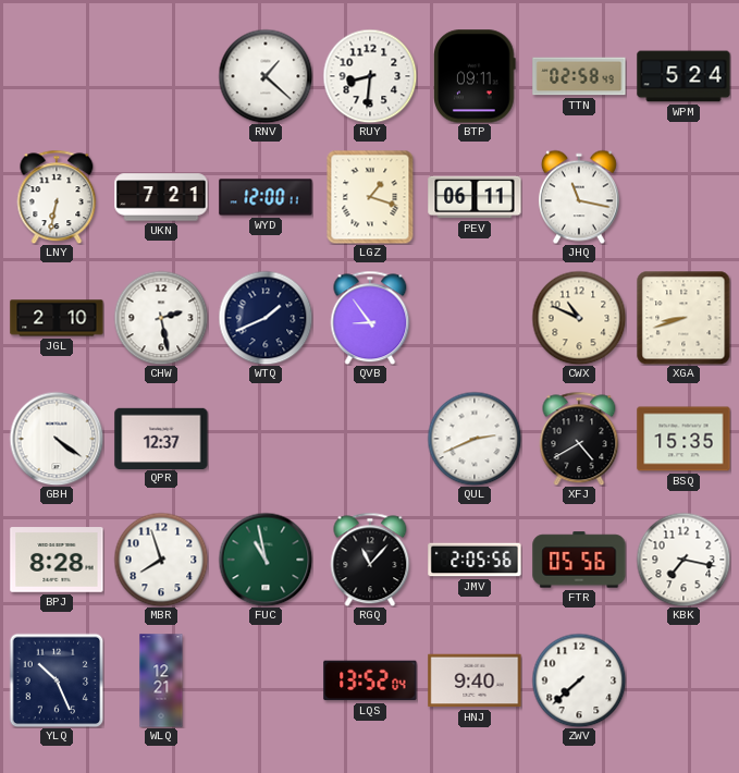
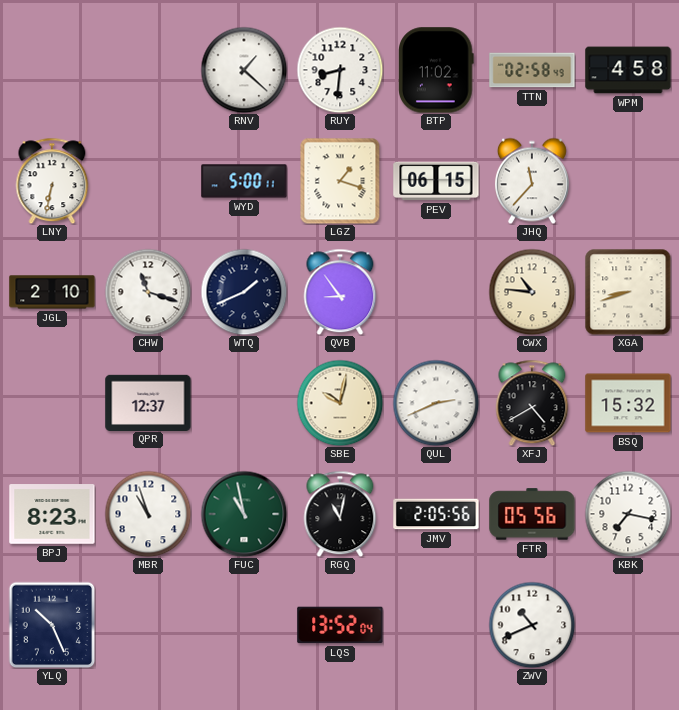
BTP: 09:11 -> 11:02 (437, 70)
WPM: 5:24 -> 4:58 (628, 70)
UKN: 7:21 -> none (161, 197)
WYD: 12:00 -> 5:00 (244, 181)
PEV: 06:11 -> 06:15 (436, 181)
JHQ: 11:17 -> 11:37 (532, 181)
CHW: 2:28 -> 11:18 (148, 292)
CWX: 10:49 -> 10:46 (532, 292)
GBH: 4:21 -> none (57, 439)
SBE: none -> 10:02 (340, 403)
BSQ: 15:35 -> 15:32 (628, 403)
BPJ: 8:28 -> 8:23 (52, 514)
MBR: 7:57 -> 10:57 (148, 514)
RGQ: 11:07 -> 11:02 (340, 514)
WLQ: 12:21 -> none (161, 680)
HNJ: 9:40 -> none (475, 680)
ZWV: 7:38 -> 10:41 (532, 625)
